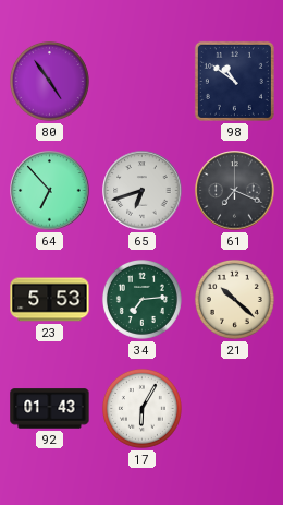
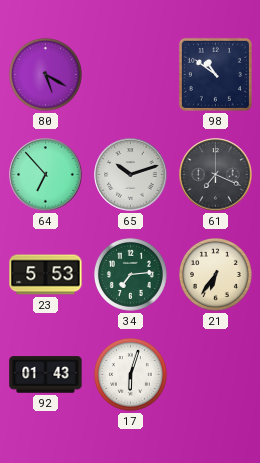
80: 4:54 -> 5:20 (45, 74)
65: 6:42 -> 10:12 (131, 175)
21: 10:22 -> 6:36 (215, 274)
17: 6:05 -> 6:03 (130, 374)
